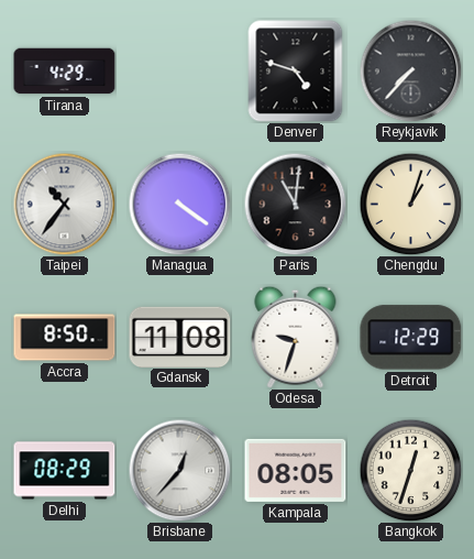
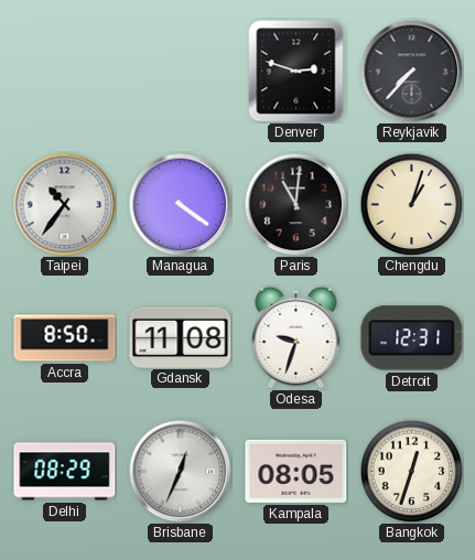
Tirana: 4:29 -> none (65, 72)
Denver: 4:48 -> 2:48 (296, 72)
Detroit: 12:29 -> 12:31 (412, 338)
Brisbane: 12:37 -> 12:34 (180, 471)
